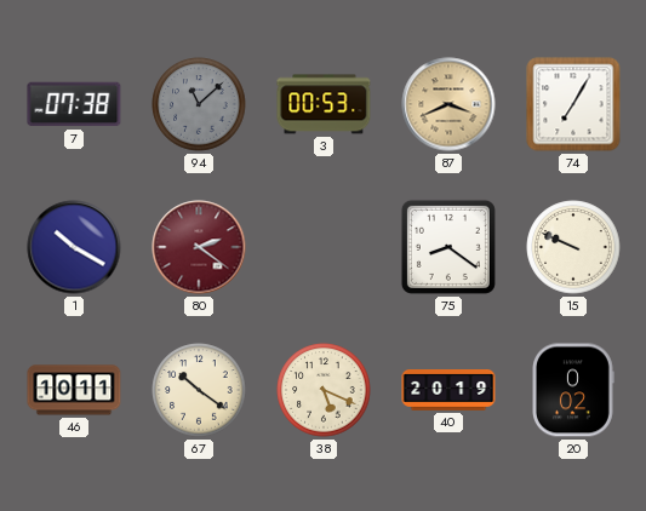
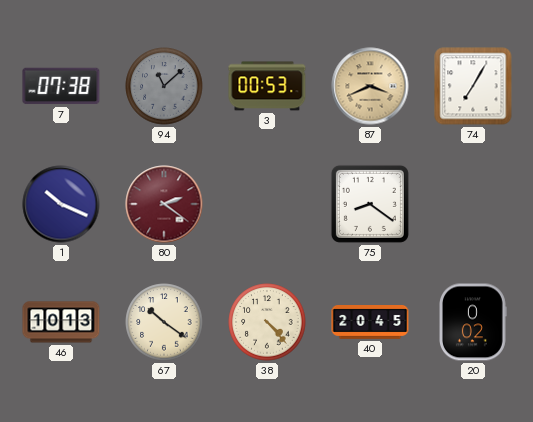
1: 10:20 -> 10:19 (61, 204)
15: 9:49 -> none (573, 247)
46: 10:11 -> 10:13 (61, 322)
38: 5:19 -> 4:23 (267, 322)
40: 20:19 -> 20:45 (370, 323)
